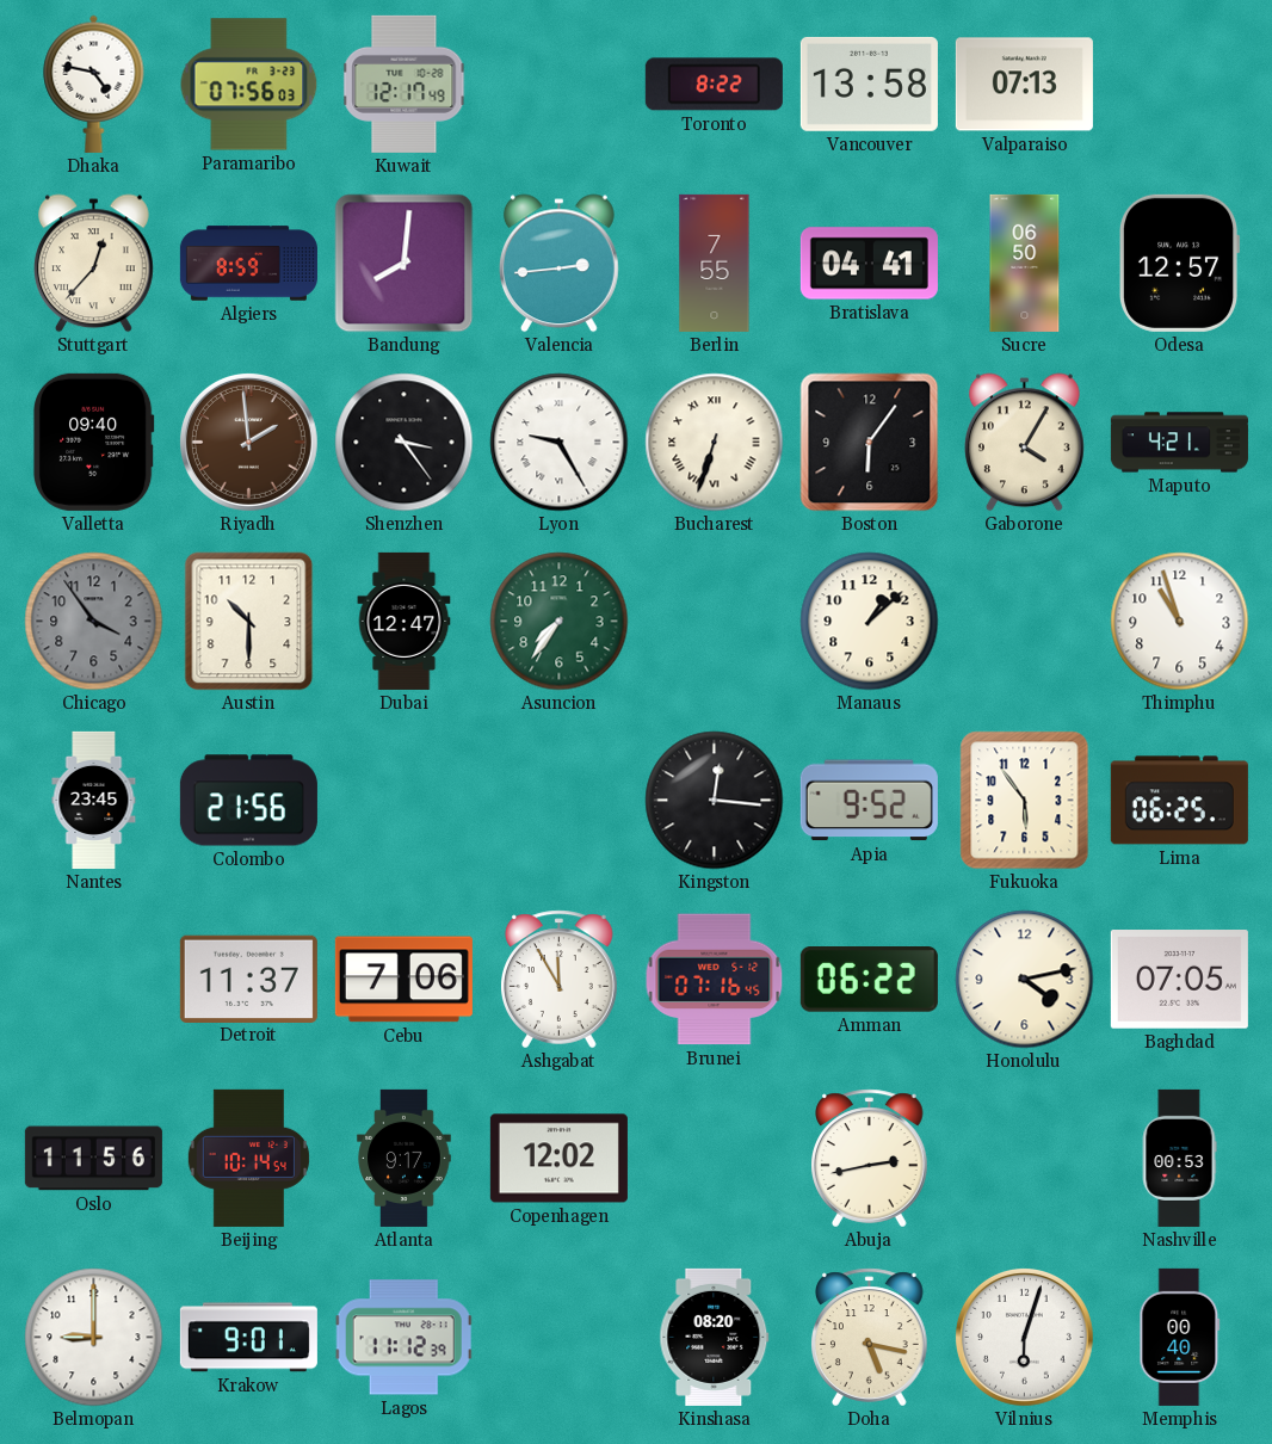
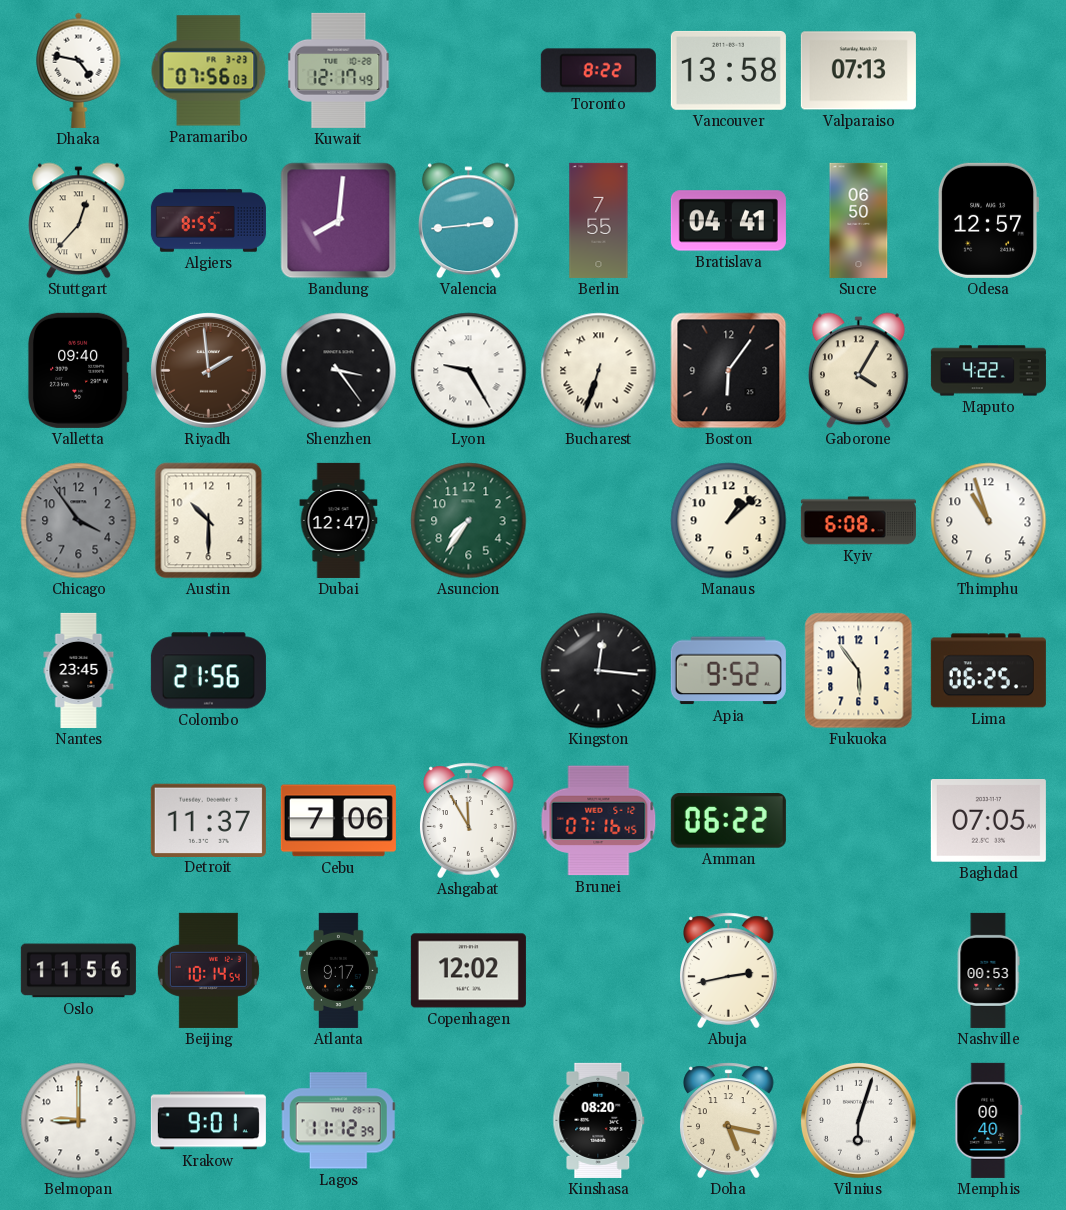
Algiers: 8:59 -> 8:55 (208, 221)
Maputo: 4:21 -> 4:22 (988, 371)
Kyiv: none -> 6:08 (858, 521)
Honolulu: 4:13 -> none (1025, 980)
